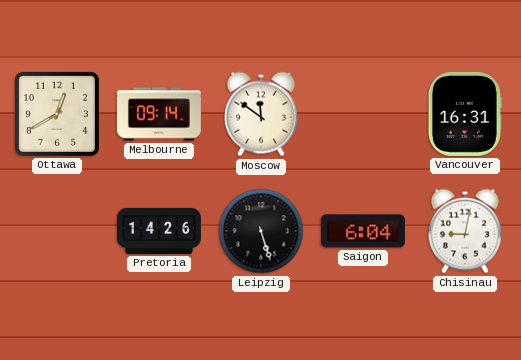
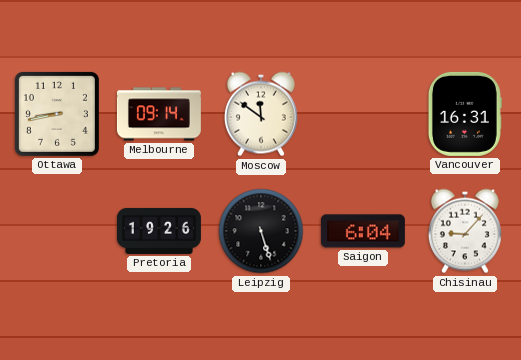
Ottawa: 12:40 -> 8:43 (57, 114)
Pretoria: 14:26 -> 19:26 (159, 231)
Chisinau: 9:02 -> 9:07 (465, 231)
